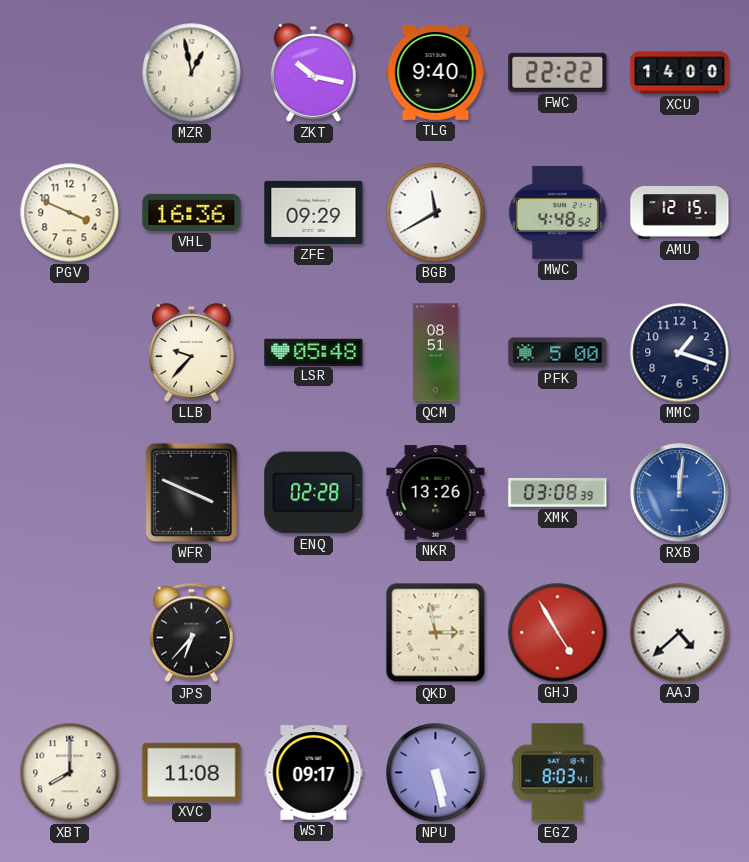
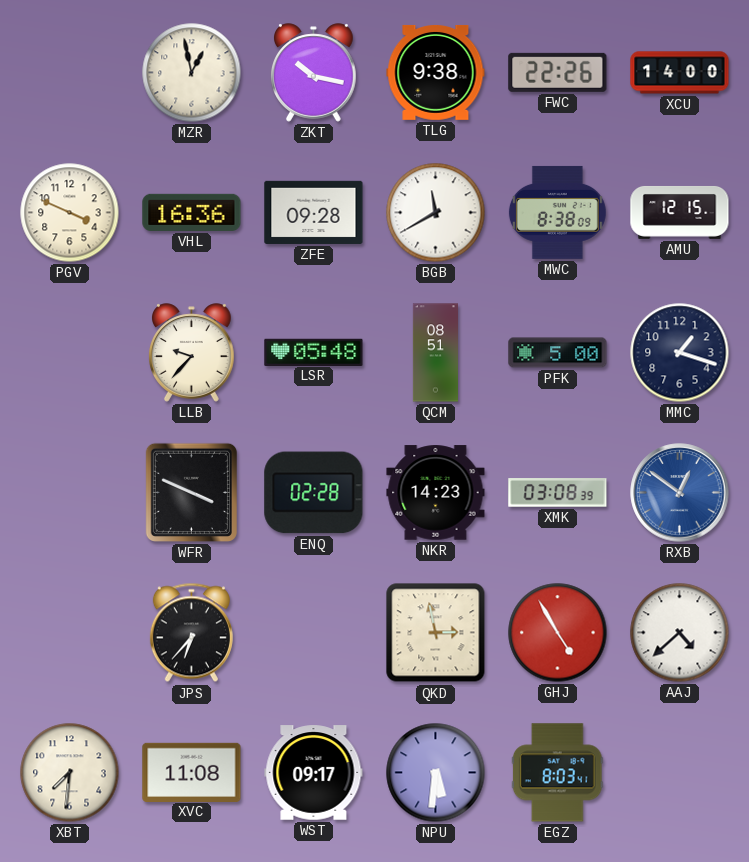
TLG: 9:40 -> 9:38 (436, 72)
FWC: 22:22 -> 22:26 (558, 72)
ZFE: 09:29 -> 09:28 (314, 212)
MWC: 4:48 -> 8:38 (557, 212)
NKR: 13:26 -> 14:23 (436, 493)
RXB: 12:01 -> 12:51 (680, 493)
XBT: 8:00 -> 7:31 (70, 773)
NPU: 5:28 -> 5:31 (436, 773)
